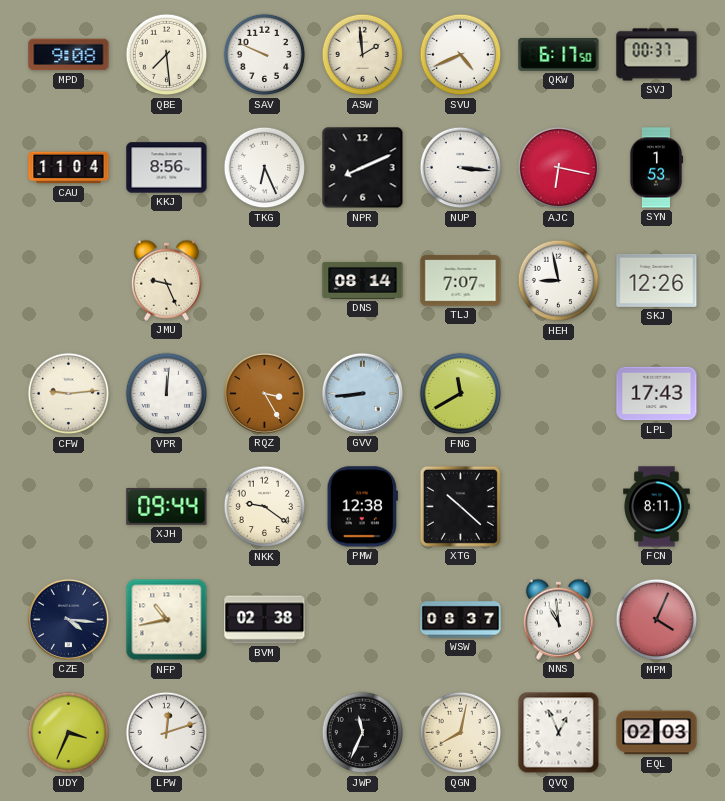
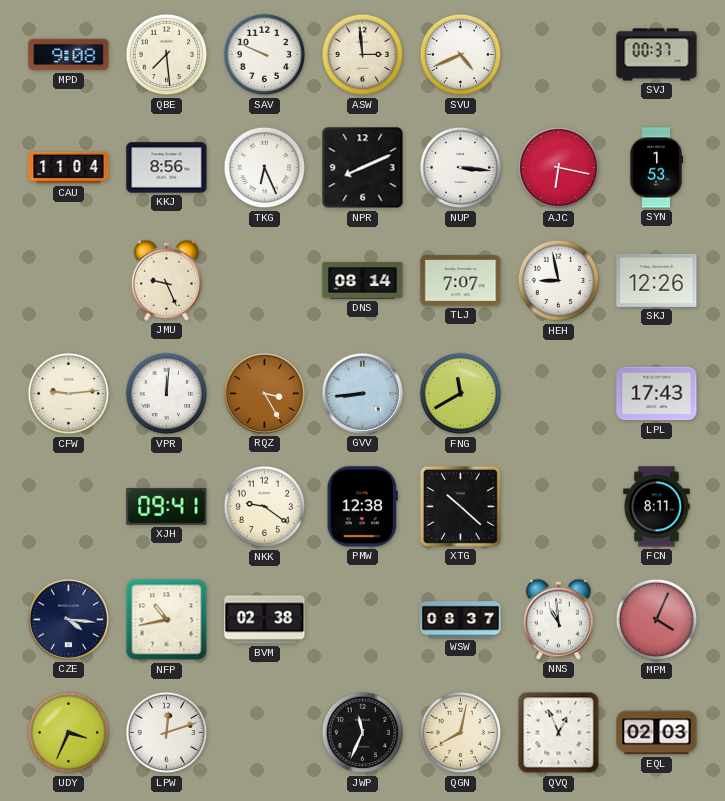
ASW: 1:59 -> 2:59 (363, 55)
QKW: 6:17 -> none (559, 54)
XJH: 09:44 -> 09:41 (167, 506)
